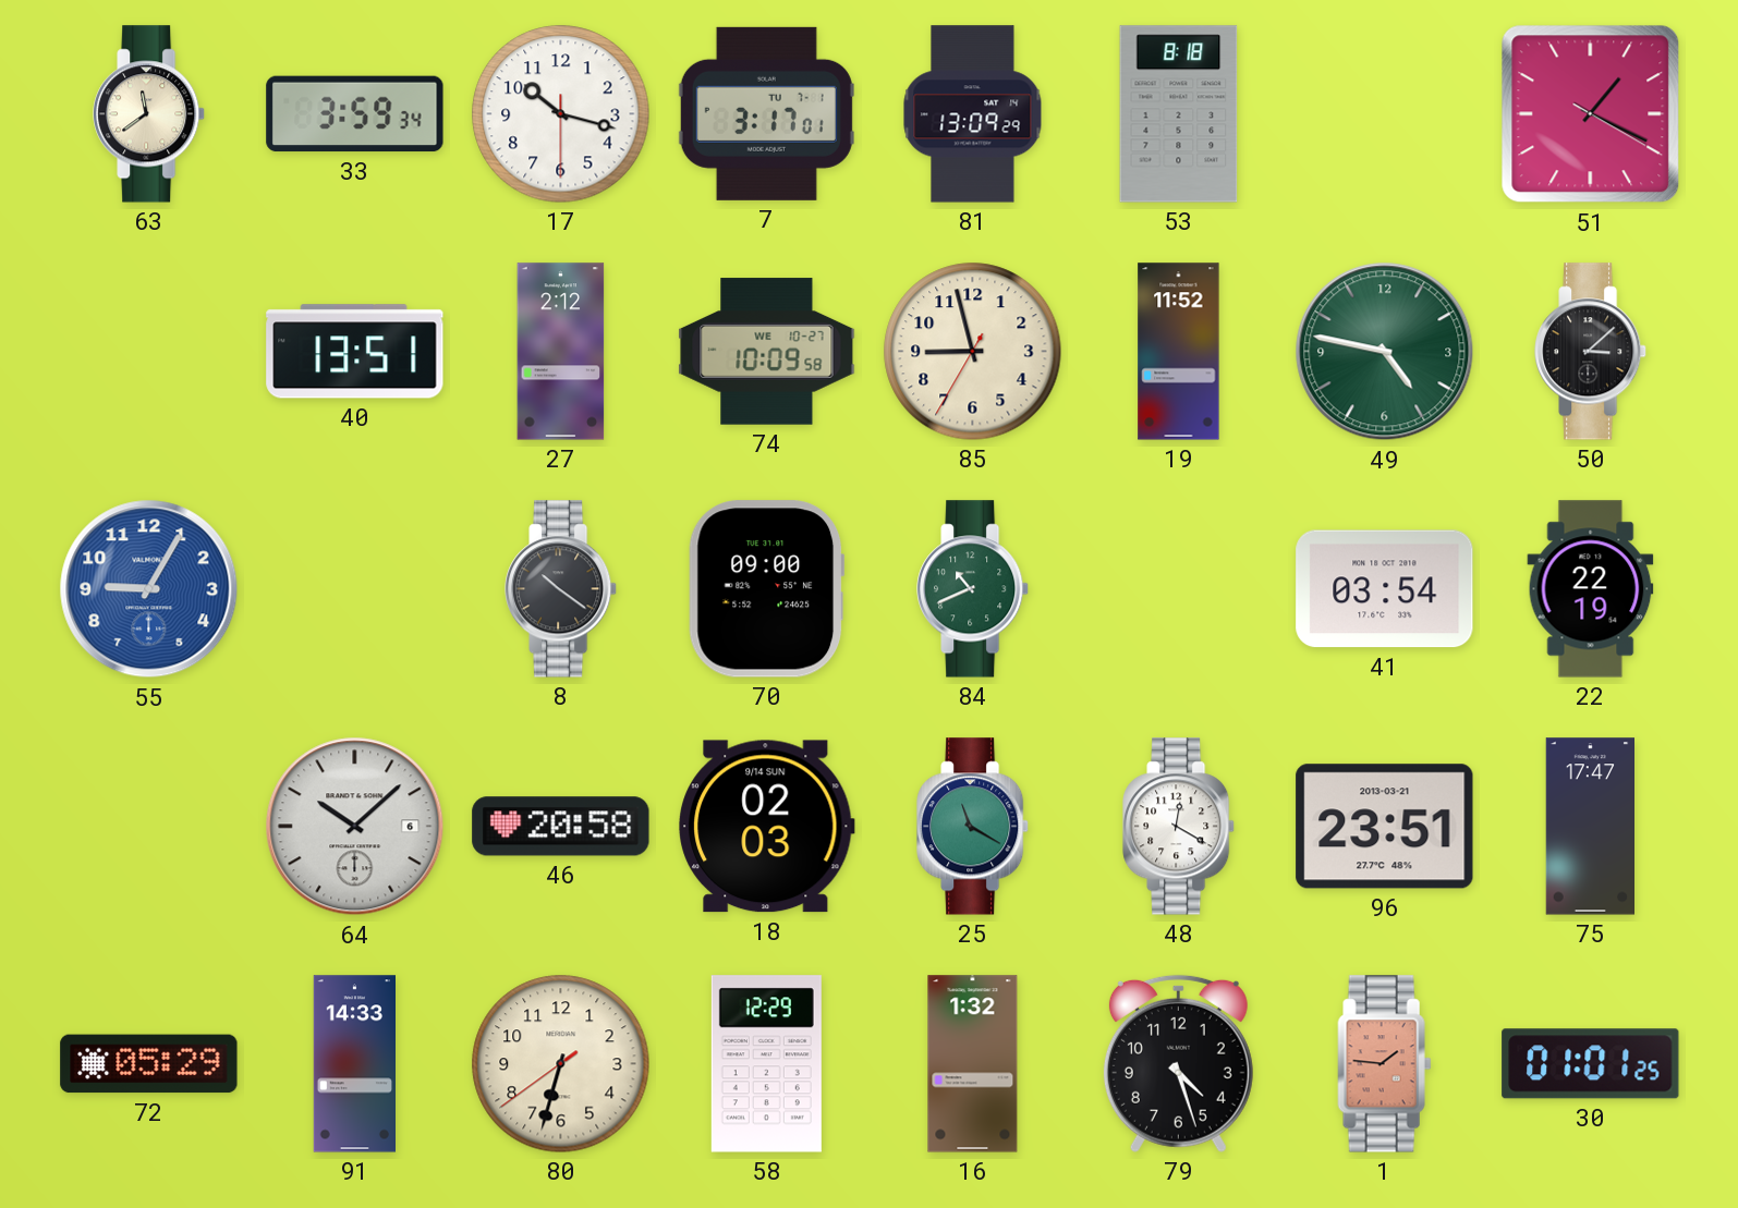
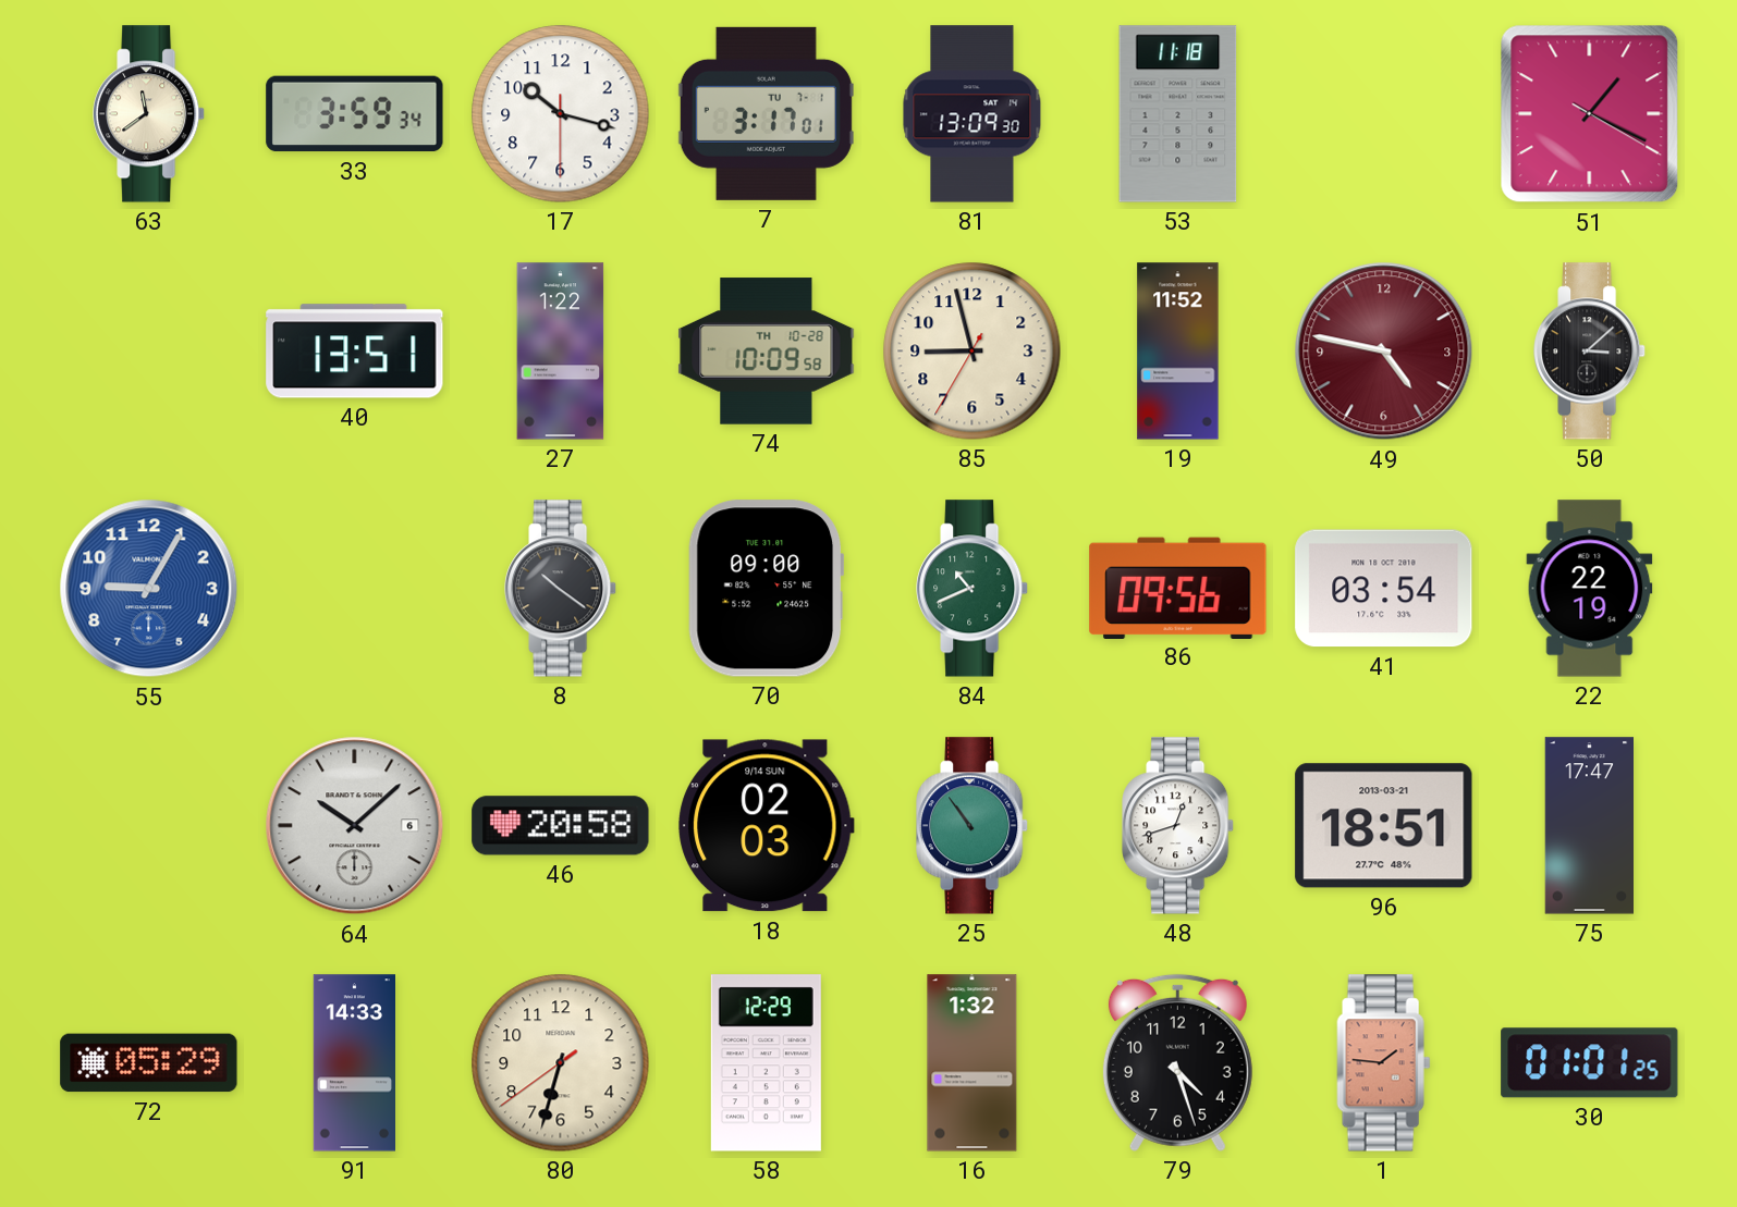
81: 13:09:29 -> 13:09:30 (973, 114)
53: 8:18 -> 11:18 (1178, 114)
27: 2:12 -> 1:22 (561, 352)
74 date: WE 10-27 -> TH 10-28 (767, 352)
49 dial: green -> burgundy (1384, 352)
86: none -> 09:56 (1178, 588)
25: 11:20 -> 10:54 (973, 826)
48: 12:20 -> 12:42 (1178, 826)
96: 23:51 -> 18:51 (1384, 826)
